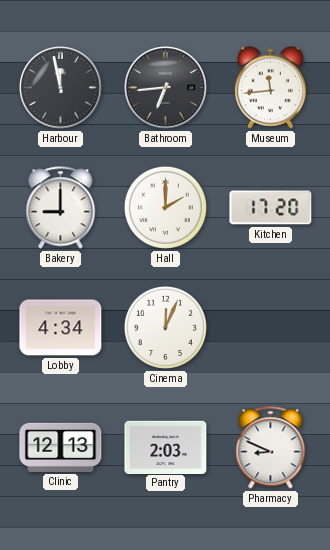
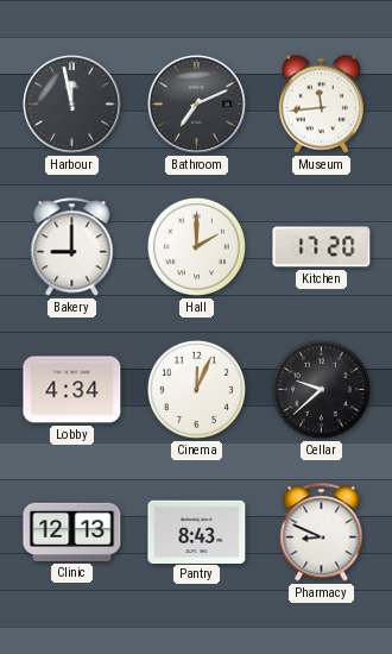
Bathroom: 6:44 -> 7:11 (196, 103)
Cellar: none -> 9:38 (321, 389)
Pantry: 2:03 -> 8:43 (197, 532)
